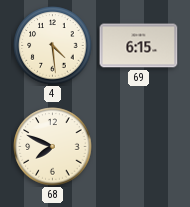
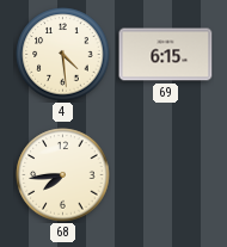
68: 7:49 -> 7:44 (63, 175)
